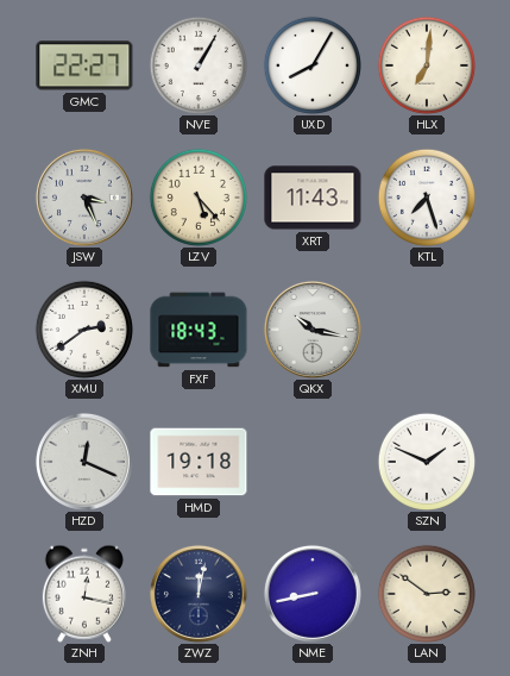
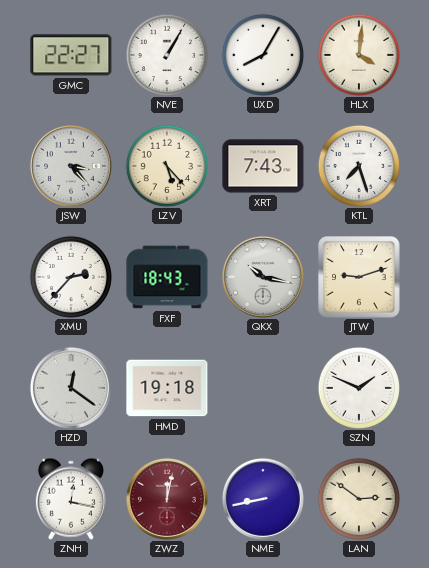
HLX: 7:01 -> 4:01 (359, 55)
JSW: 3:26 -> 3:23 (71, 166)
XRT: 11:43 -> 7:43 (263, 166)
XMU: 2:39 -> 2:37 (71, 277)
JTW: none -> 9:12 (359, 277)
HZD: 12:19 -> 12:21 (71, 388)
ZWZ dial: navy -> burgundy (167, 499)
